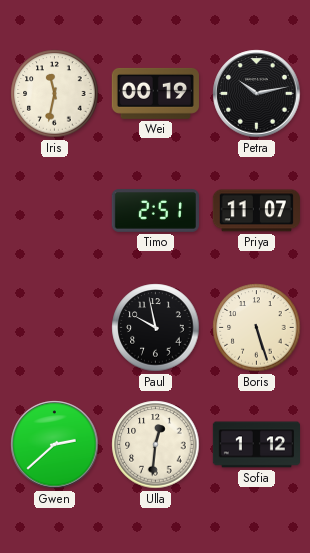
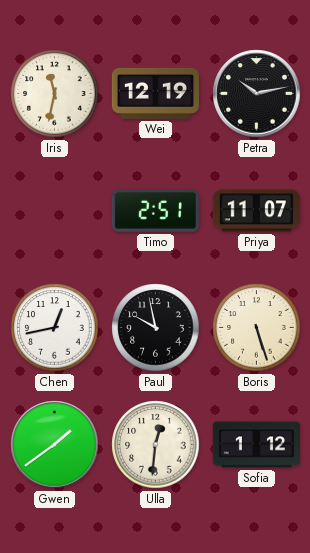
Wei: 00:19 -> 12:19 (155, 93)
Chen: none -> 12:43 (55, 328)
Gwen: 2:38 -> 1:39 (55, 445)
